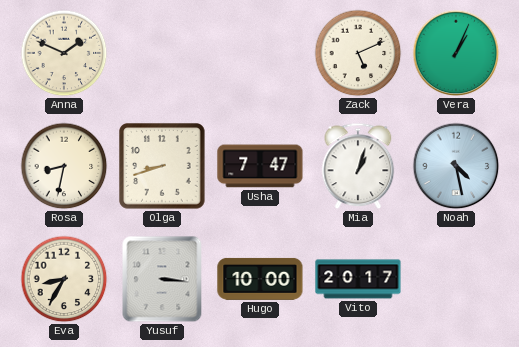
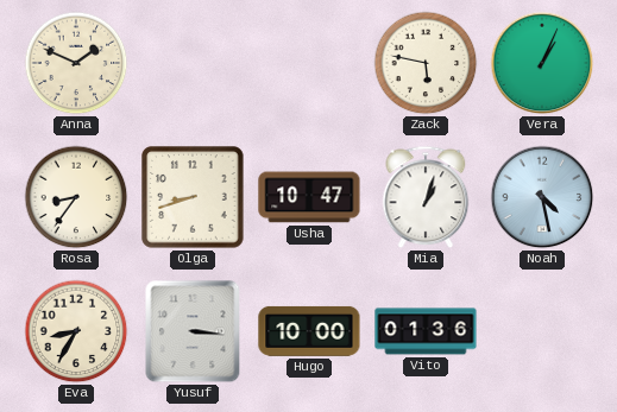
Zack: 5:11 -> 5:47 (426, 63)
Rosa: 8:32 -> 8:36 (76, 197)
Usha: 7:47 -> 10:47 (309, 197)
Vito: 20:17 -> 01:36 (426, 331)
